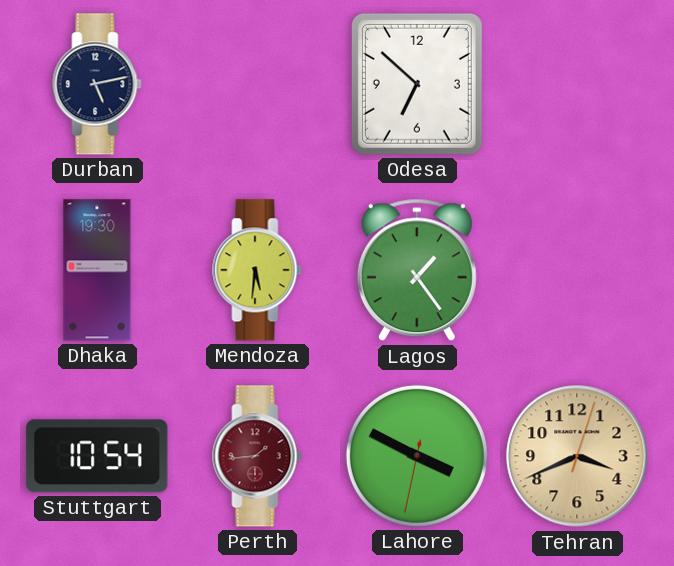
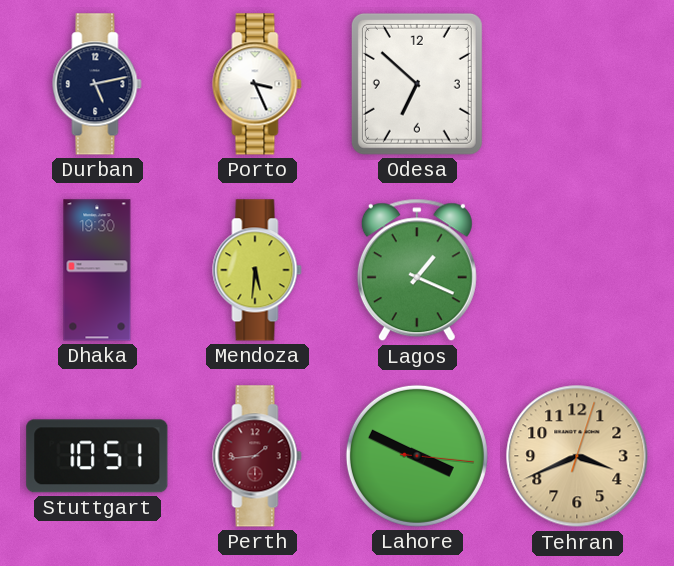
Porto: none -> 3:26 (257, 84)
Lagos: 1:24 -> 1:19 (417, 270)
Stuttgart: 10:54 -> 10:51 (97, 456)
Lahore: 3:49:32 -> 3:49:16 (417, 456)
